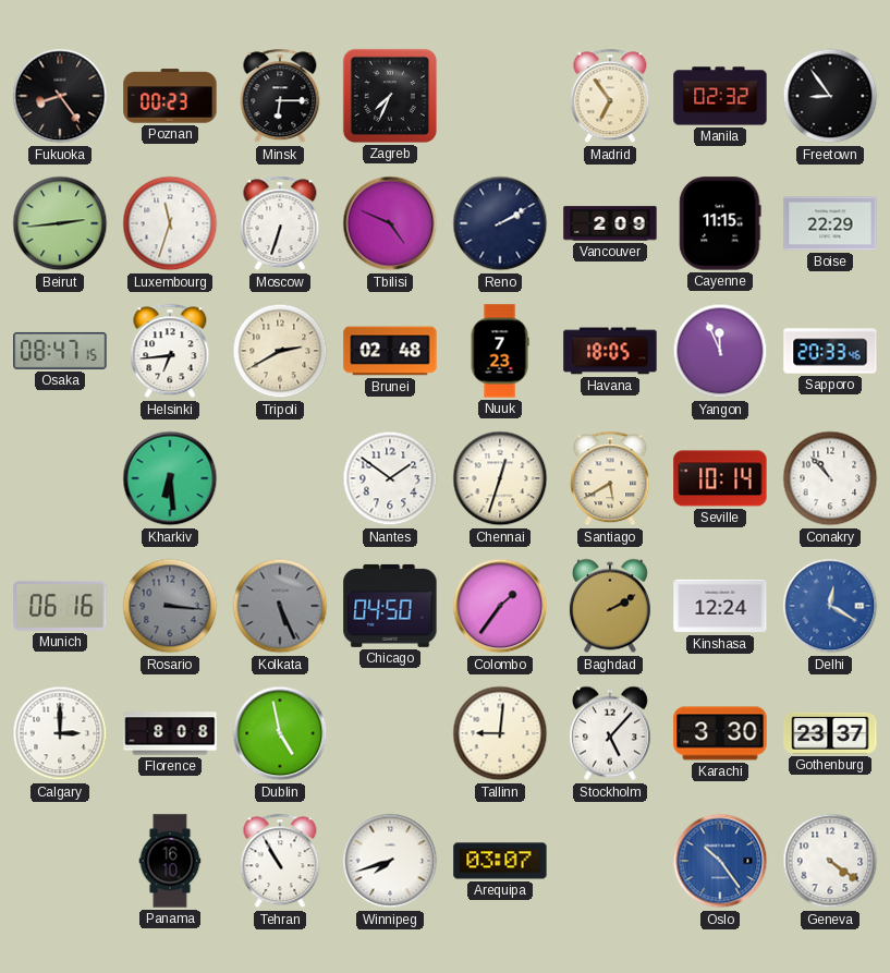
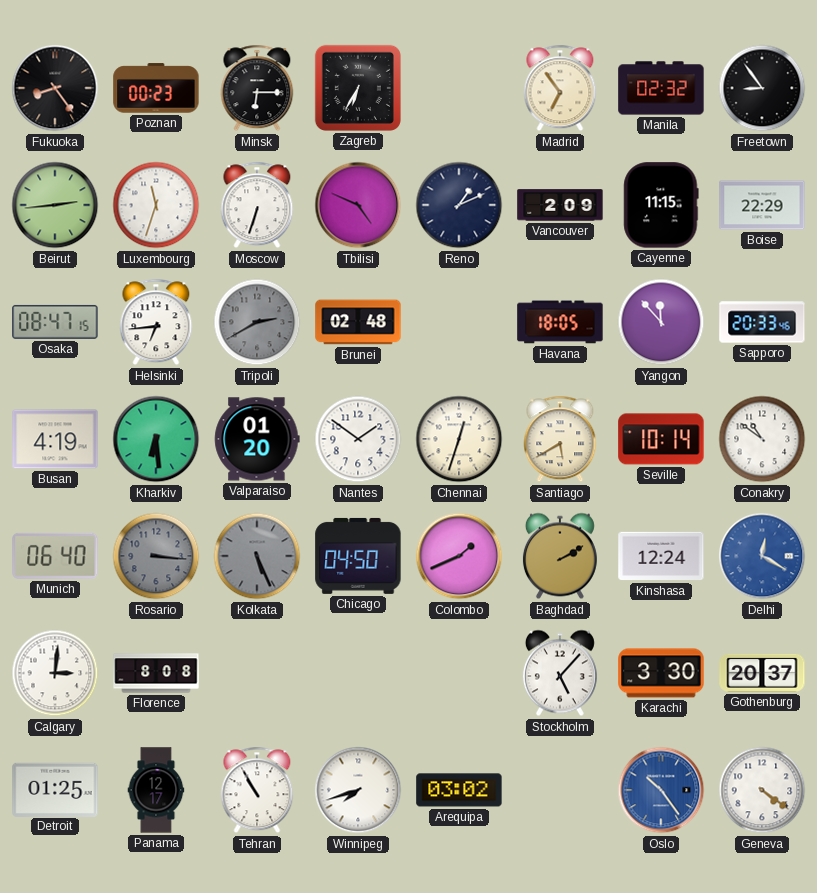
Zagreb: 7:34 -> 6:35 (358, 88)
Reno: 2:10 -> 1:11 (459, 205)
Tripoli dial: cream -> grey (257, 322)
Nuuk: 7:23 -> none (500, 351)
Yangon: 11:56 -> 11:53 (661, 322)
Busan: none -> 4:19 (55, 439)
Valparaiso: none -> 01:20 (257, 439)
Conakry: 10:53 -> 10:51 (762, 439)
Munich: 06:16 -> 06:40 (55, 556)
Colombo: 1:36 -> 1:41 (459, 556)
Calgary: 3:00 -> 3:01 (55, 673)
Dublin: 4:58 -> none (280, 733)
Tallinn: 9:01 -> none (500, 733)
Gothenburg: 23:37 -> 20:37 (762, 673)
Detroit: none -> 01:25 (55, 789)
Panama: 16:10 -> 12:17 (156, 790)
Arequipa: 03:07 -> 03:02 (459, 790)
